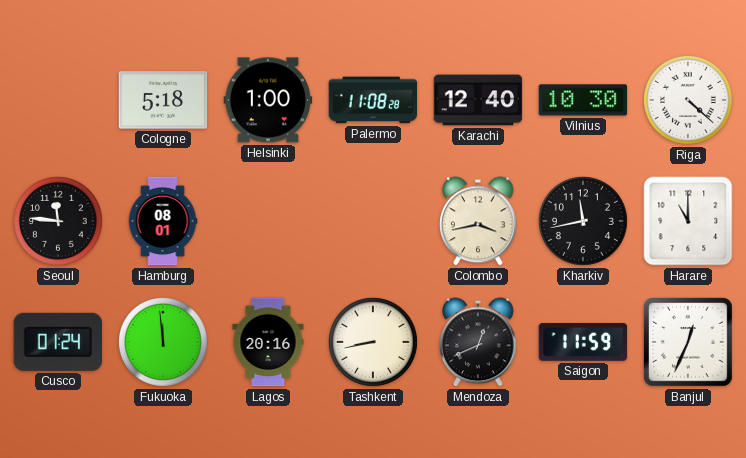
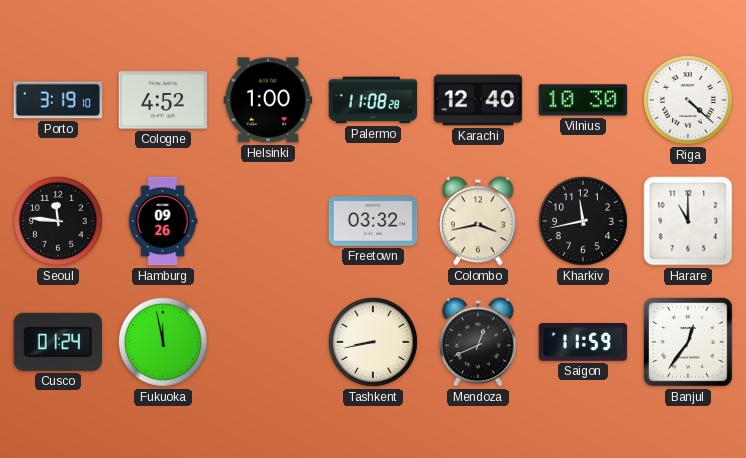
Porto: none -> 3:19 (58, 100)
Cologne: 5:18 -> 4:52 (163, 100)
Hamburg: 08:01 -> 09:26 (163, 221)
Freetown: none -> 03:32 (373, 221)
Fukuoka: 11:59 -> 11:58 (164, 343)
Lagos: 20:16 -> none (268, 342)
Banjul: 12:34 -> 12:36 (689, 343)
